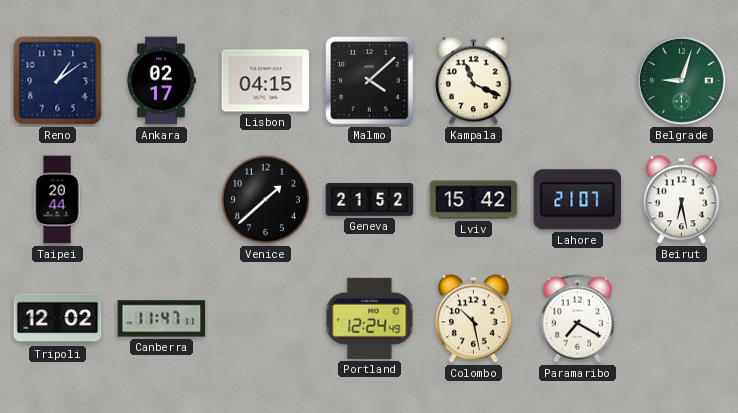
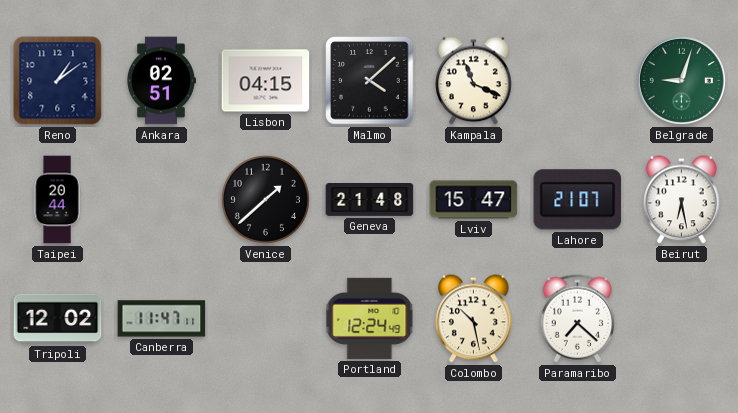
Ankara: 02:17 -> 02:51 (161, 81)
Geneva: 21:52 -> 21:48 (370, 200)
Lviv: 15:42 -> 15:47 (474, 200)
Paramaribo: 7:20 -> 7:22 (578, 319)
